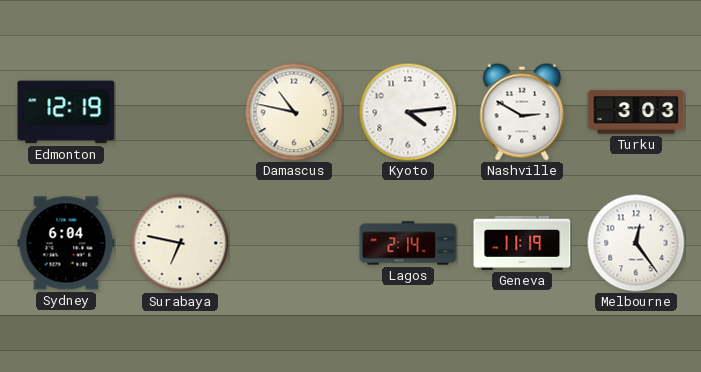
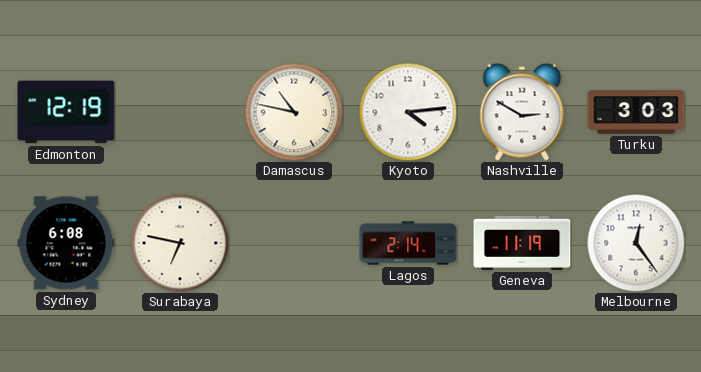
Sydney: 6:04 -> 6:08 (66, 243)
